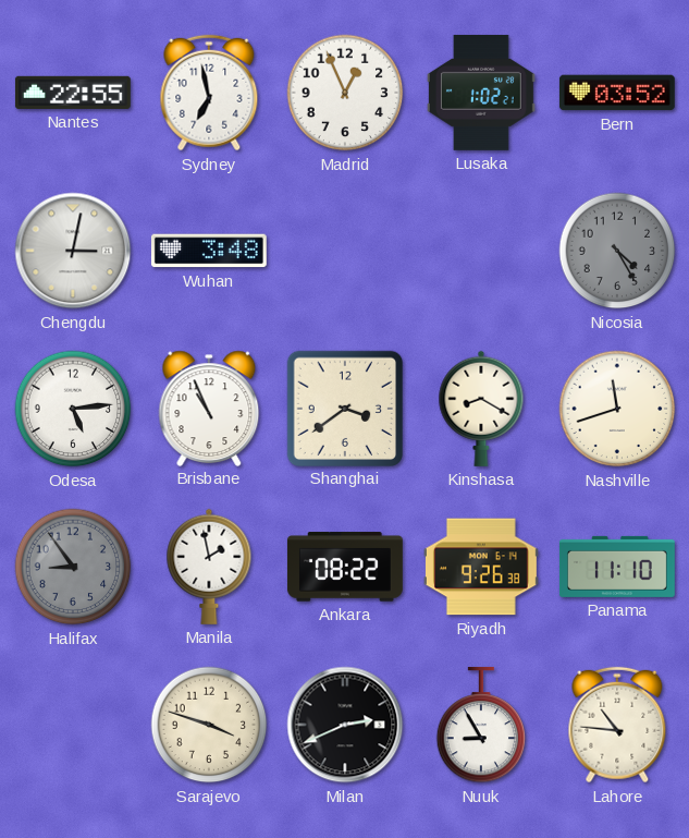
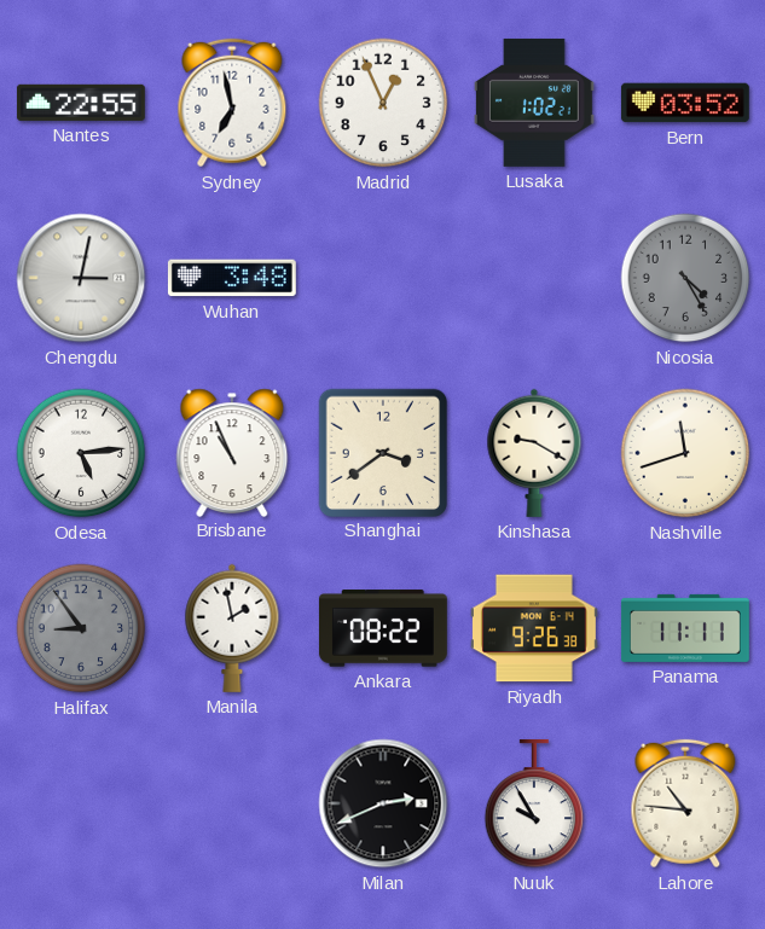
Kinshasa: 8:20 -> 9:20 (534, 453)
Panama: 11:10 -> 11:11 (685, 628)
Sarajevo: 3:48 -> none (209, 725)
Nuuk: 8:55 -> 9:55 (534, 803)
